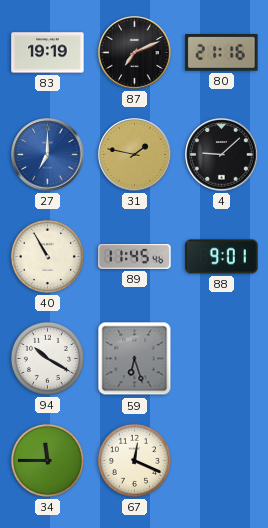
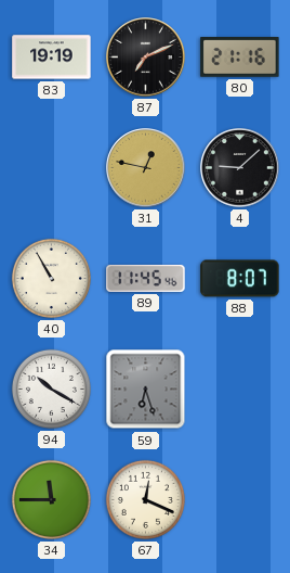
27: 7:00 -> none (48, 155)
31: 1:47 -> 12:47 (146, 168)
88: 9:01 -> 8:07 (240, 279)
